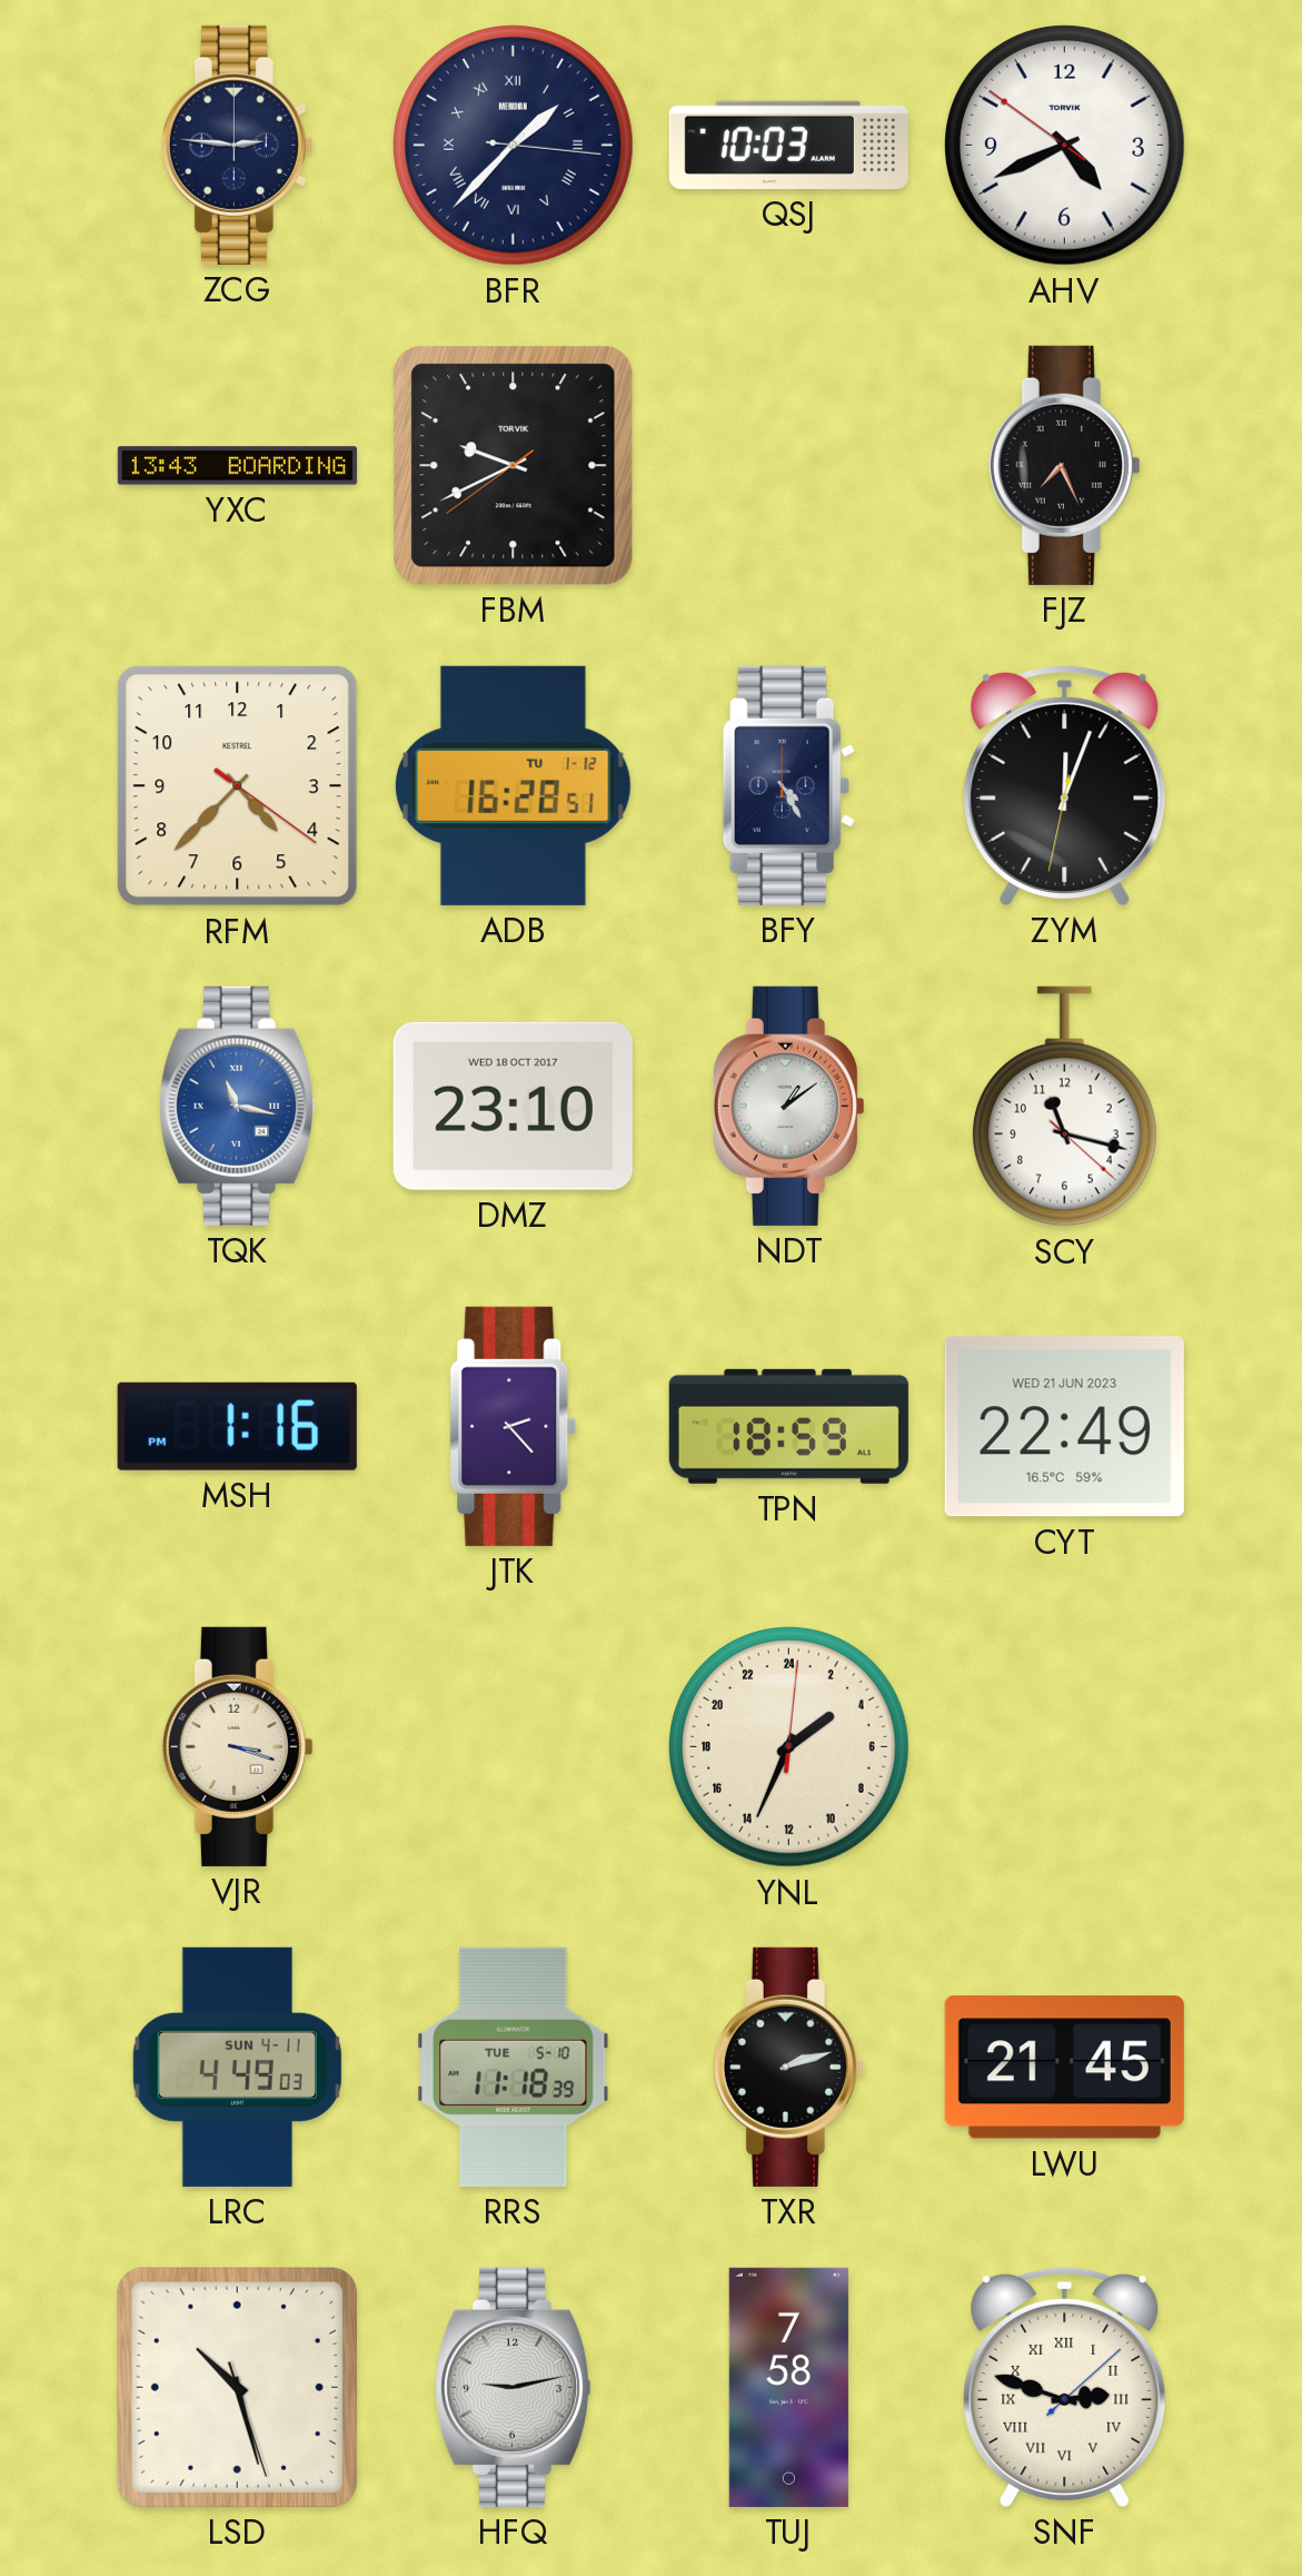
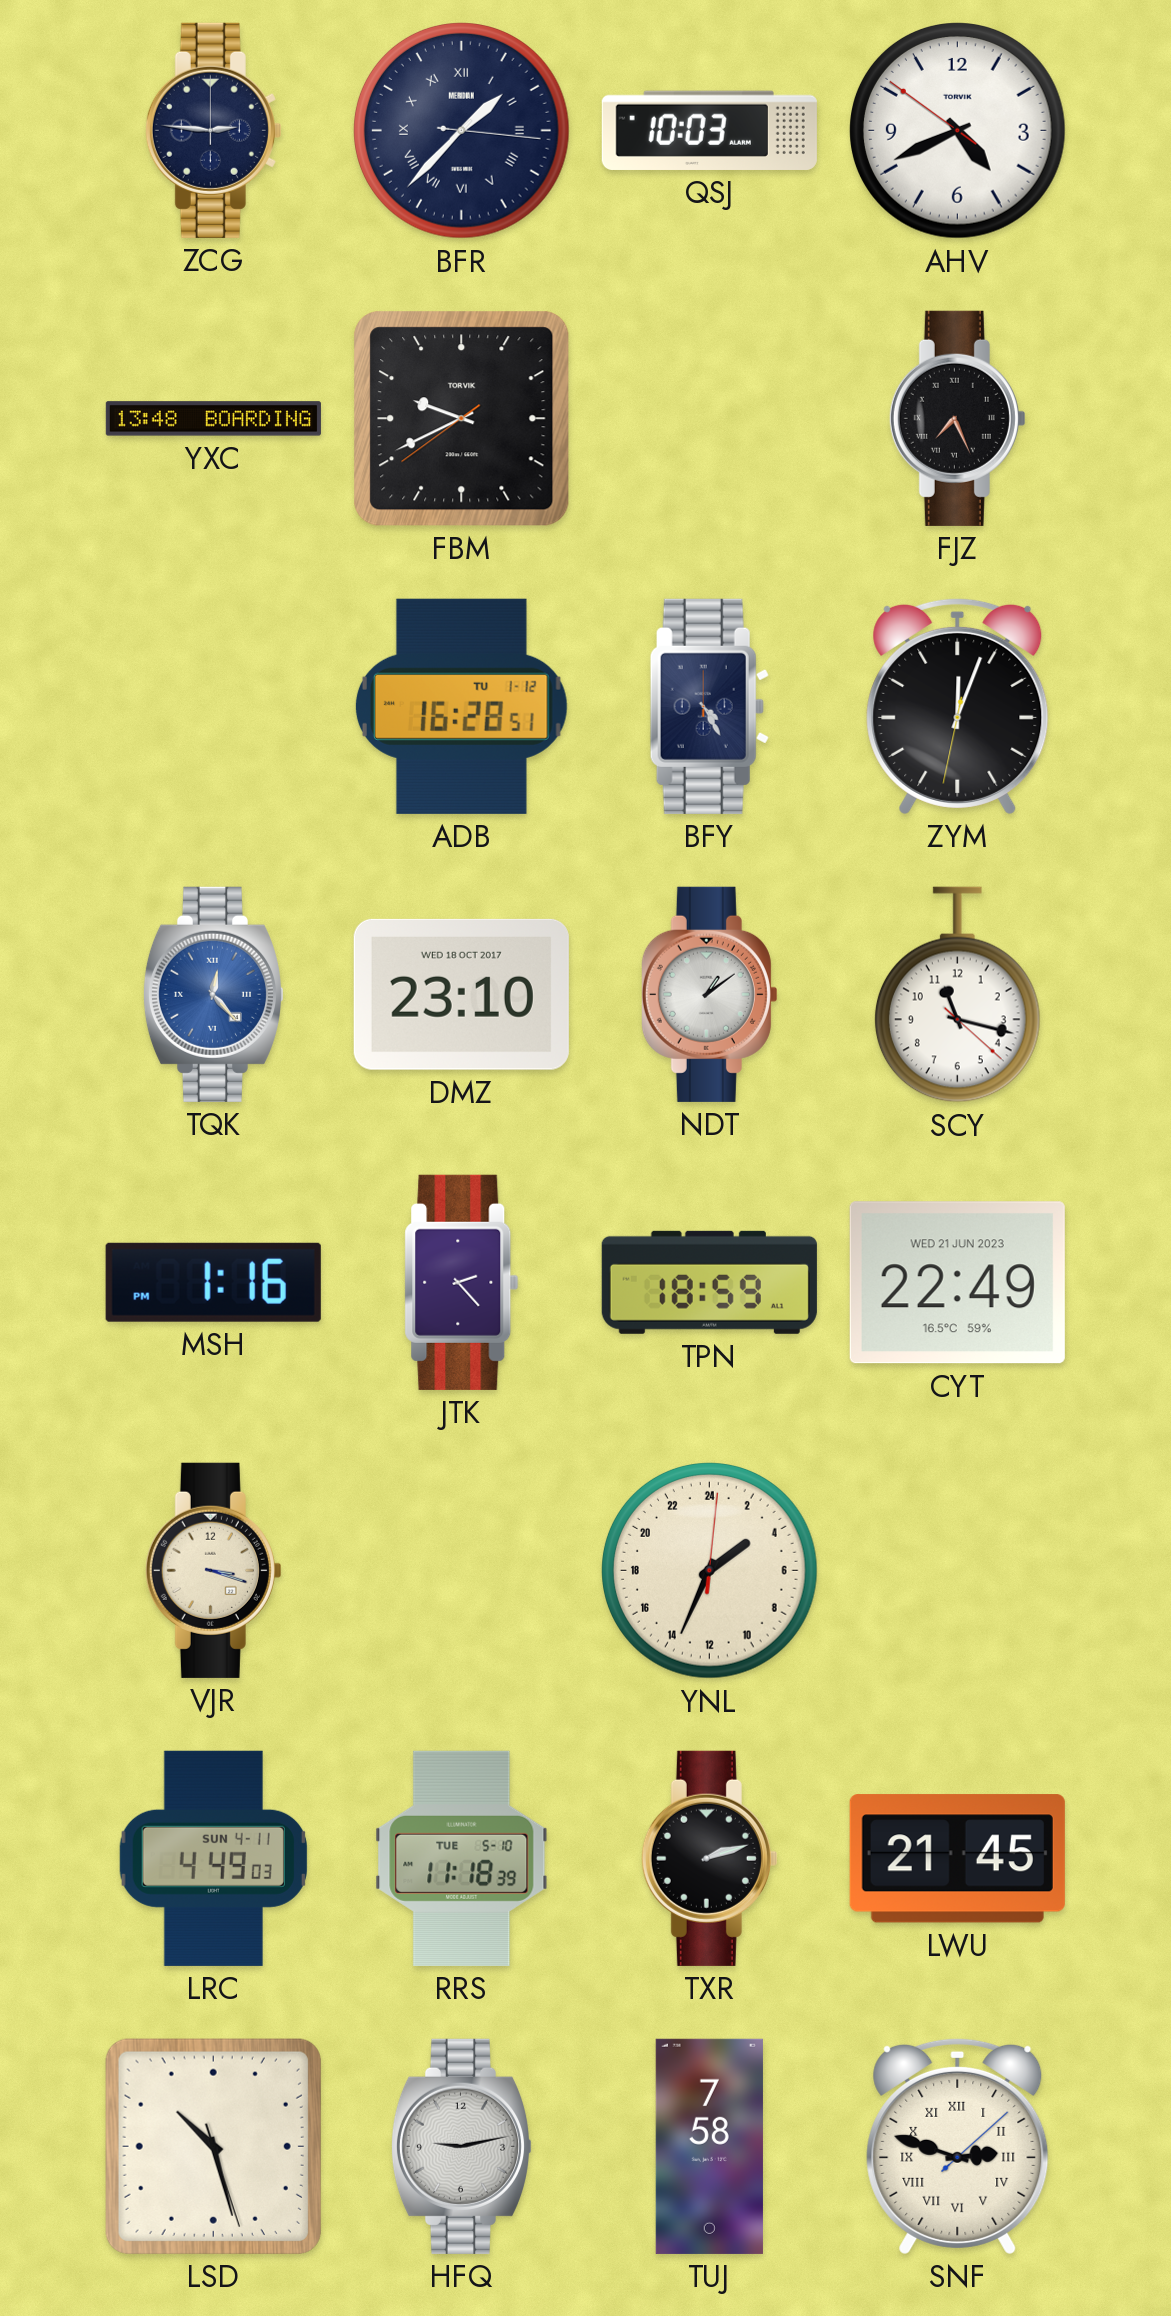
YXC: 13:43 -> 13:48 (213, 419)
RFM: 4:37 -> none (238, 786)
TQK: 11:17 -> 12:23 (213, 994)
